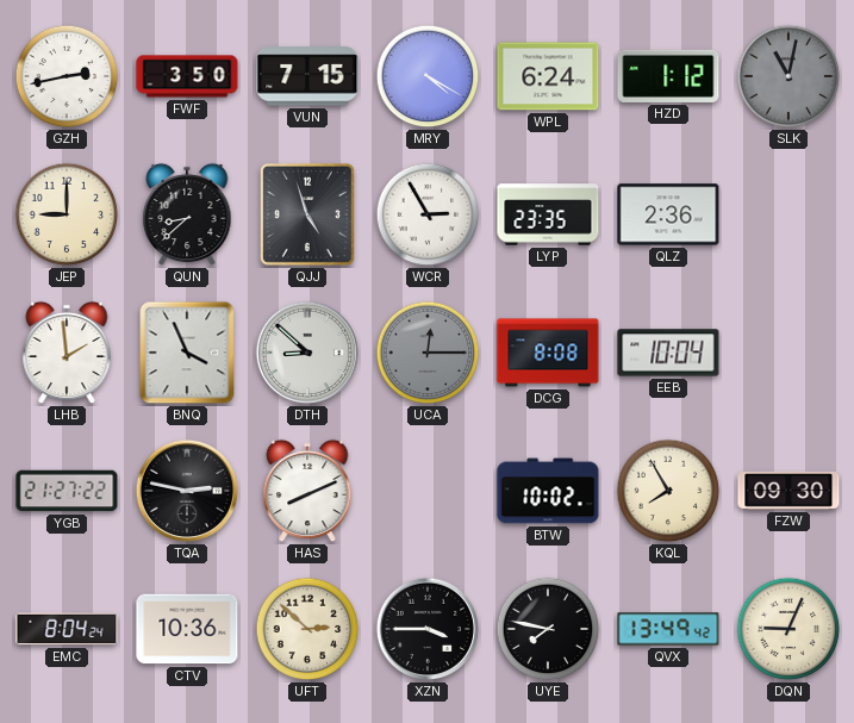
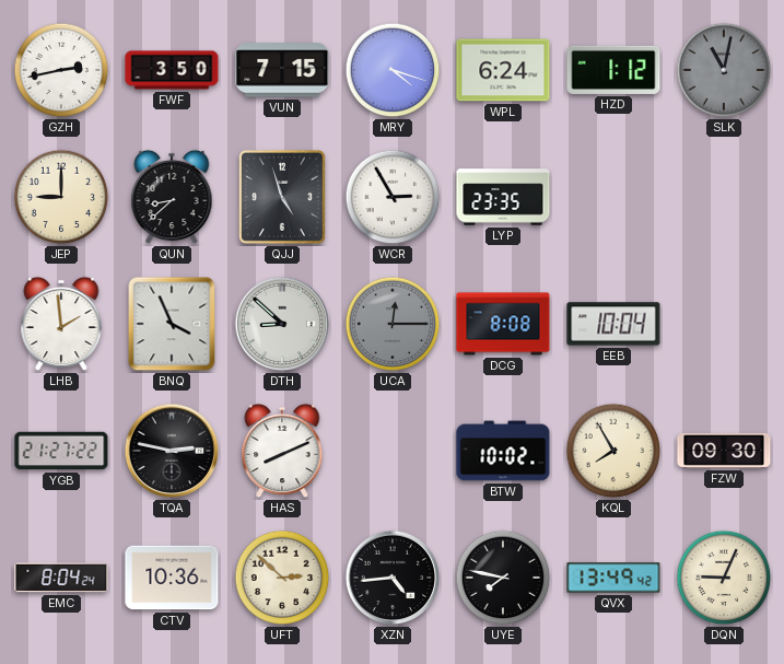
MRY: 4:20 -> 4:18 (393, 70)
QLZ: 2:36 -> none (668, 214)
XZN: 3:45 -> 4:44 (393, 578)
